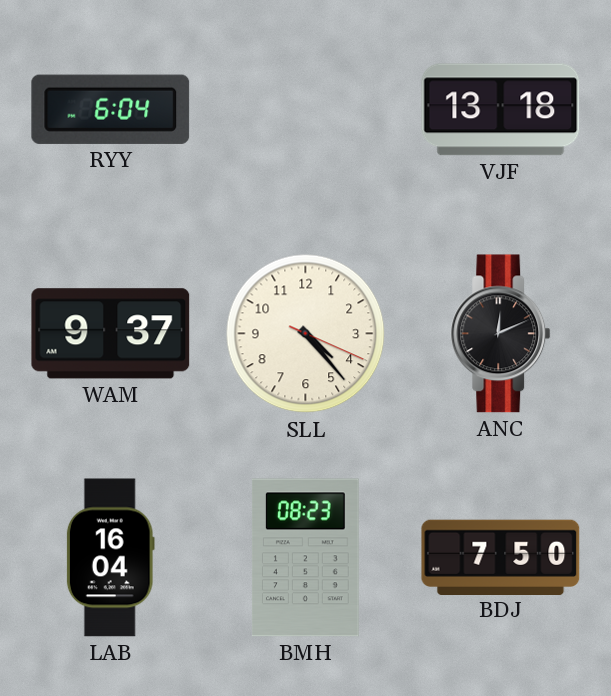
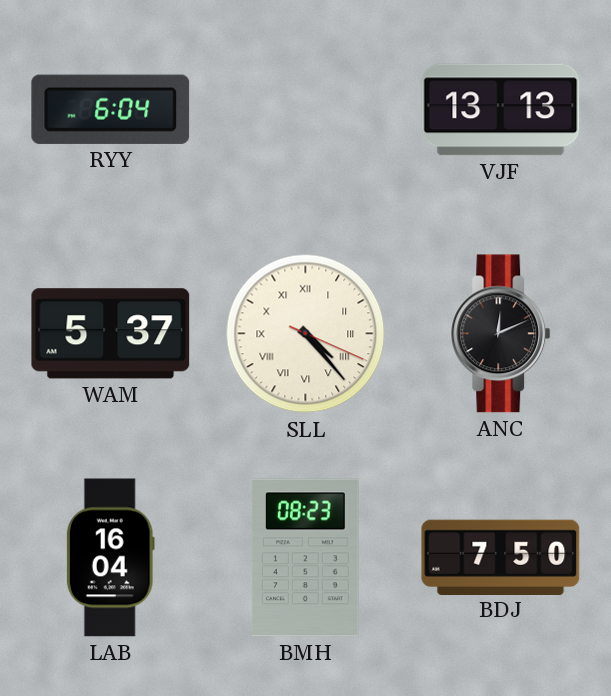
VJF: 13:18 -> 13:13 (501, 110)
WAM: 9:37 -> 5:37 (111, 334)
SLL numerals: Arabic -> Roman (306, 334)
